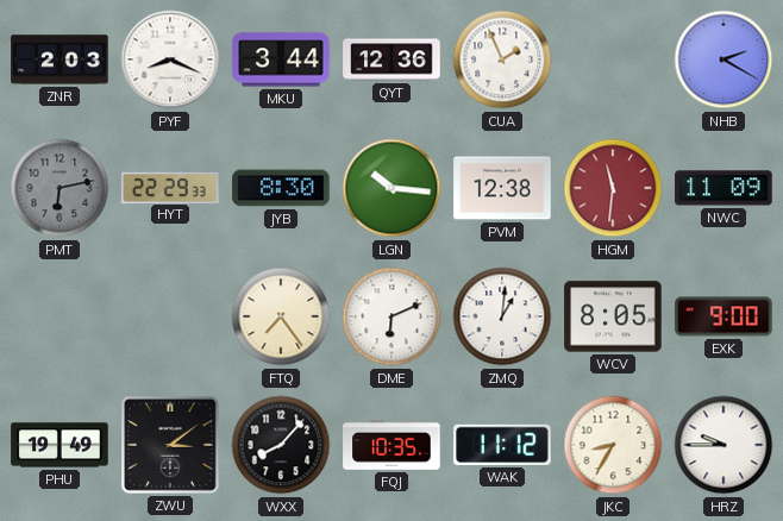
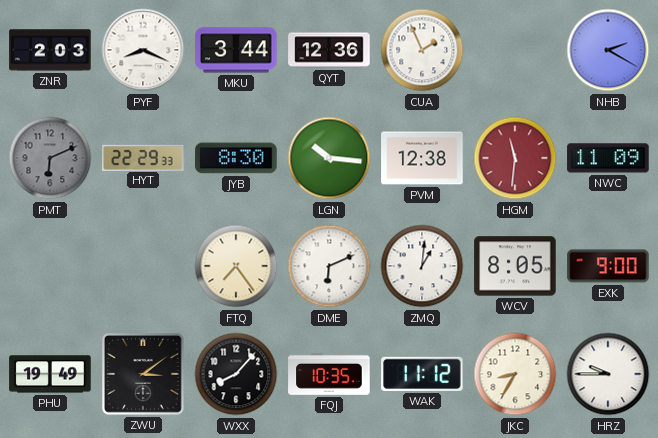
PMT: 6:13 -> 6:11 (50, 158)
